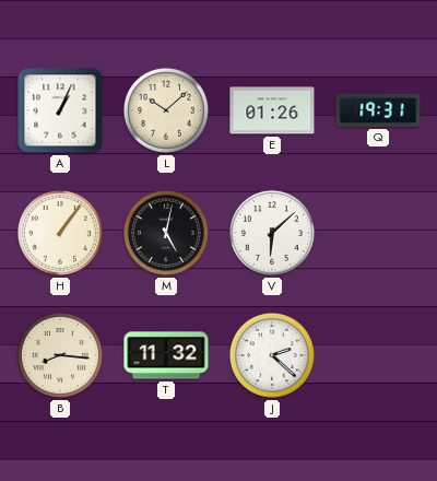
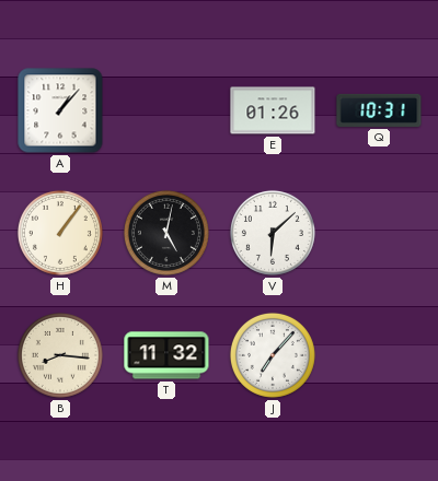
A: 1:04 -> 1:07 (60, 110)
L: 10:08 -> none (166, 110)
Q: 19:31 -> 10:31 (379, 110)
J: 2:22 -> 7:07 (273, 355)
